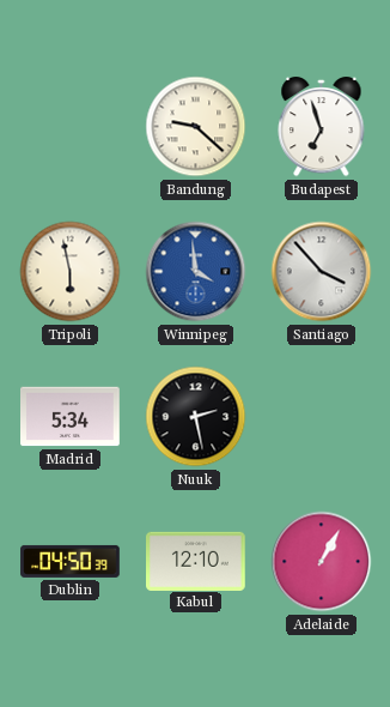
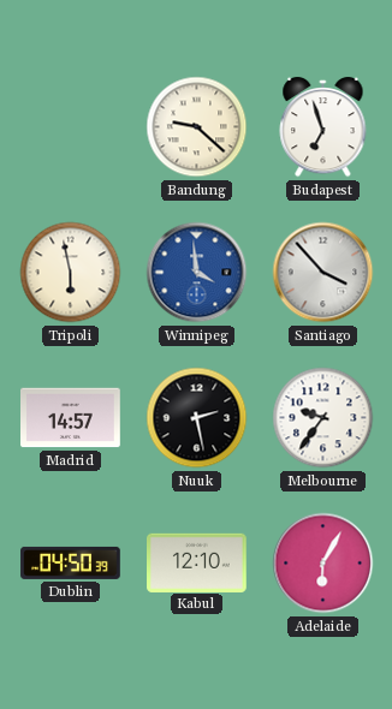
Madrid: 5:34 -> 14:57 (71, 418)
Melbourne: none -> 9:36 (323, 418)
Adelaide: 1:05 -> 6:05 (323, 564)
